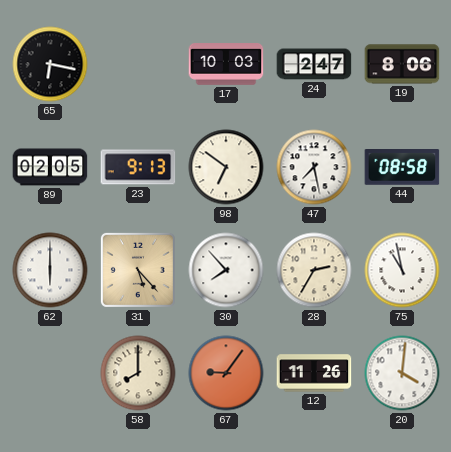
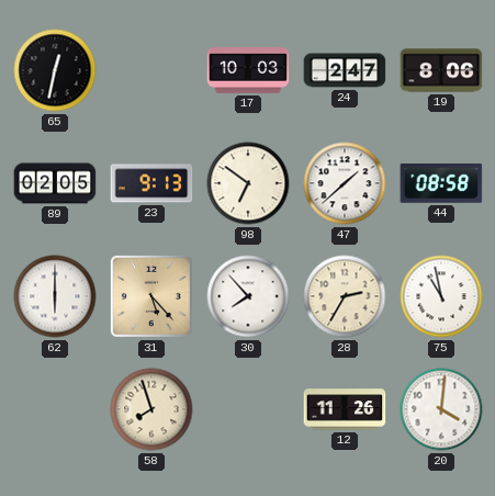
65: 6:17 -> 12:32 (55, 70)
47: 7:28 -> 1:38 (345, 183)
58: 8:00 -> 7:57 (151, 409)
67: 9:06 -> none (226, 373)
